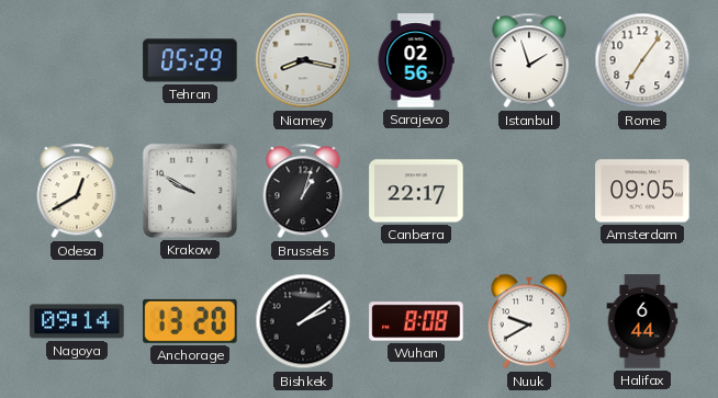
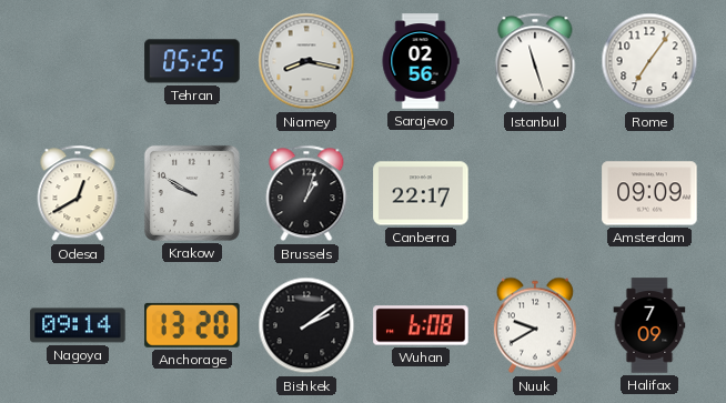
Tehran: 05:29 -> 05:25 (192, 61)
Istanbul: 1:57 -> 11:27 (535, 61)
Amsterdam: 09:05 -> 09:09 (649, 193)
Wuhan: 8:08 -> 6:08 (421, 325)
Halifax: 6:44 -> 7:09 (649, 325)
